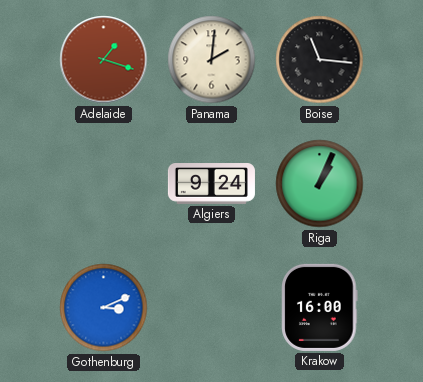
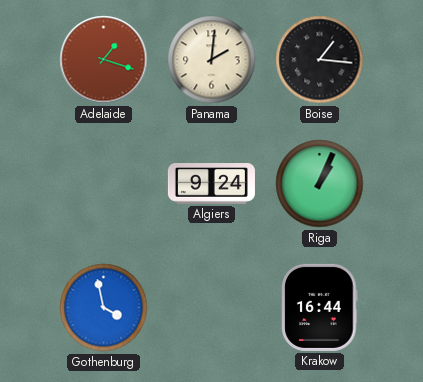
Boise: 11:16 -> 1:16 (320, 60)
Gothenburg: 3:11 -> 3:58 (104, 308)
Krakow: 16:00 -> 16:44 (320, 307)
